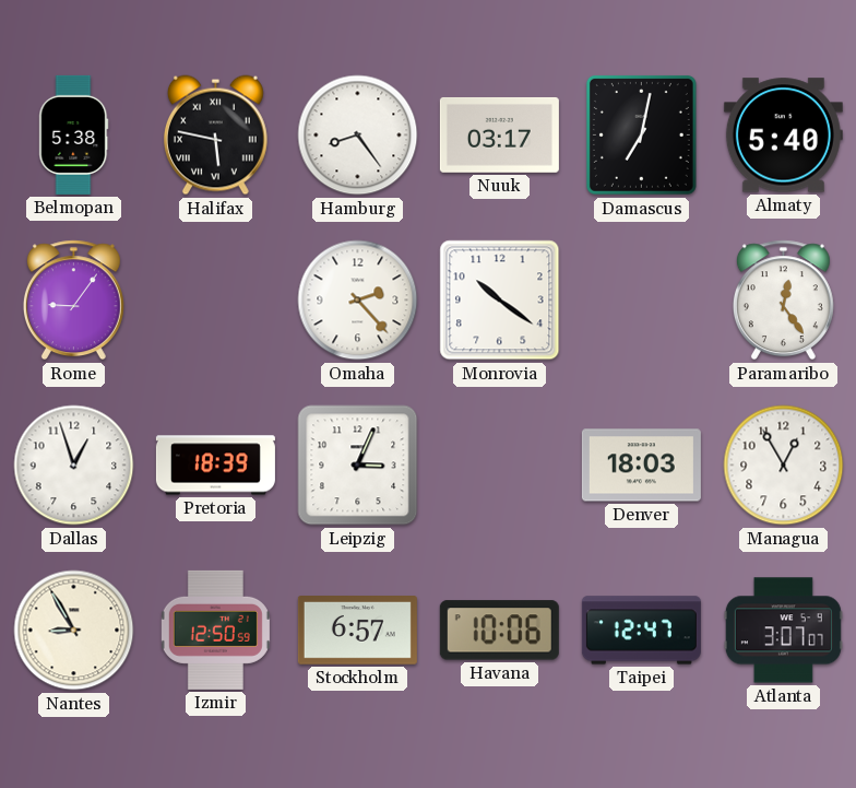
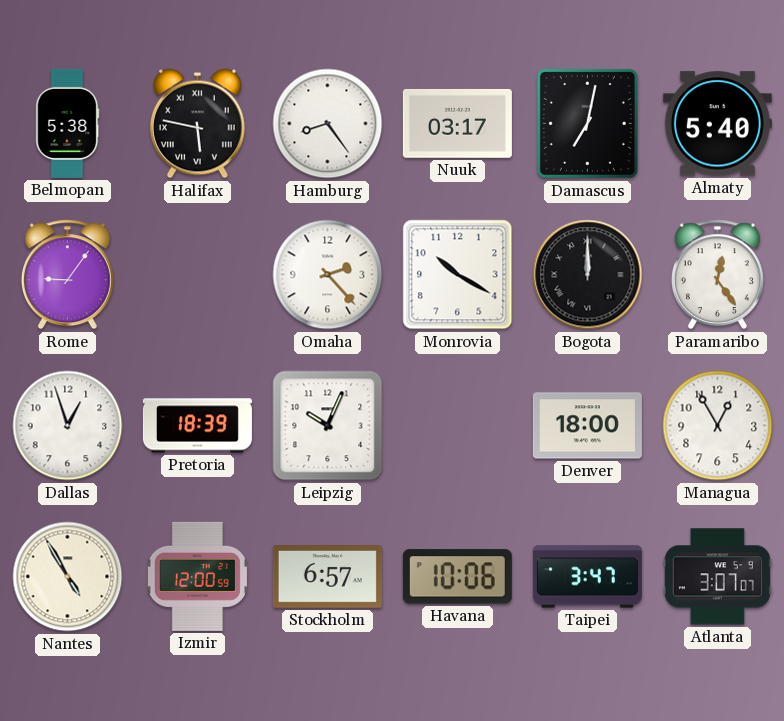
Monrovia: 10:21 -> 10:20 (458, 275)
Bogota: none -> 12:00 (588, 275)
Leipzig: 3:04 -> 10:04 (328, 426)
Denver: 18:03 -> 18:00 (587, 426)
Nantes: 8:55 -> 4:55 (68, 577)
Izmir: 12:50 -> 12:00 (197, 576)
Taipei: 12:47 -> 3:47 (587, 577)
